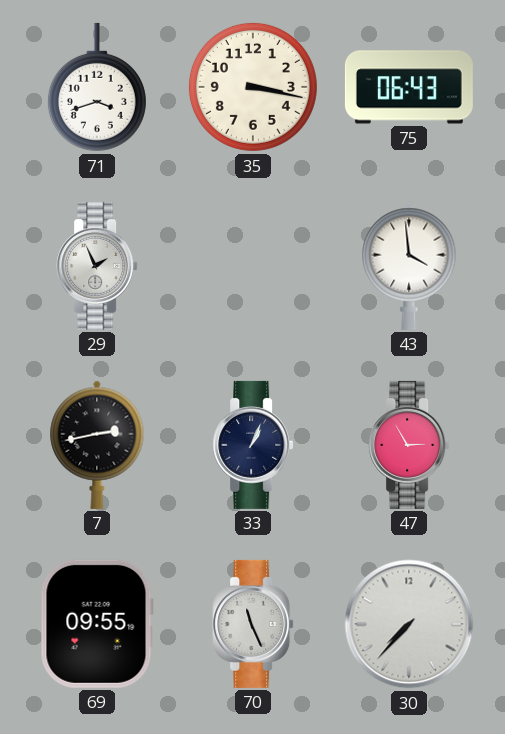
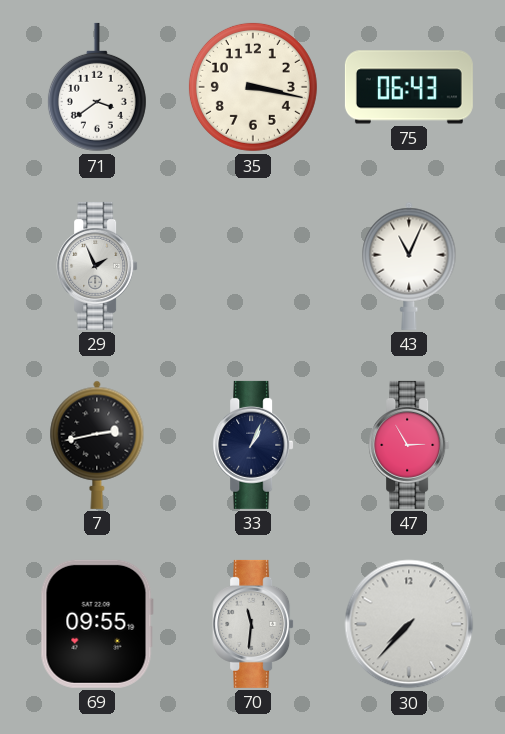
71: 3:42 -> 3:39 (97, 87)
43: 3:59 -> 11:04 (409, 266)
70: 11:26 -> 11:31 (253, 624)
